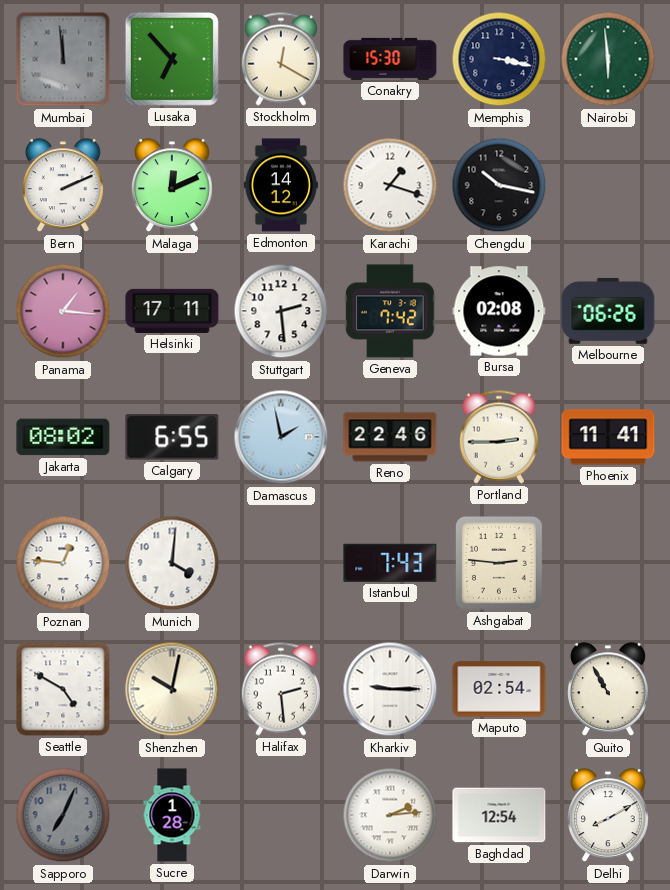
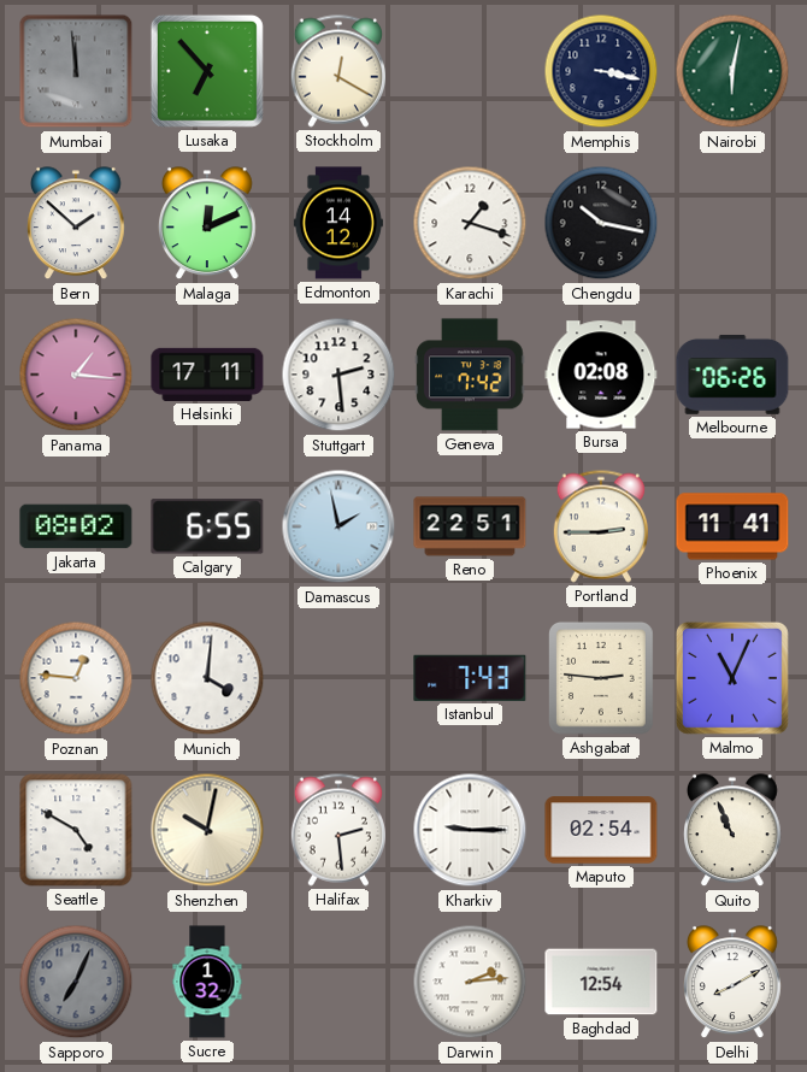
Conakry: 15:30 -> none (390, 59)
Nairobi: 5:59 -> 6:02 (732, 71)
Bern: 2:11 -> 1:52 (77, 224)
Reno: 22:46 -> 22:51 (470, 526)
Malmo: none -> 11:04 (732, 678)
Quito: 10:55 -> 10:56 (734, 831)
Sucre: 1:28 -> 1:32 (207, 982)
